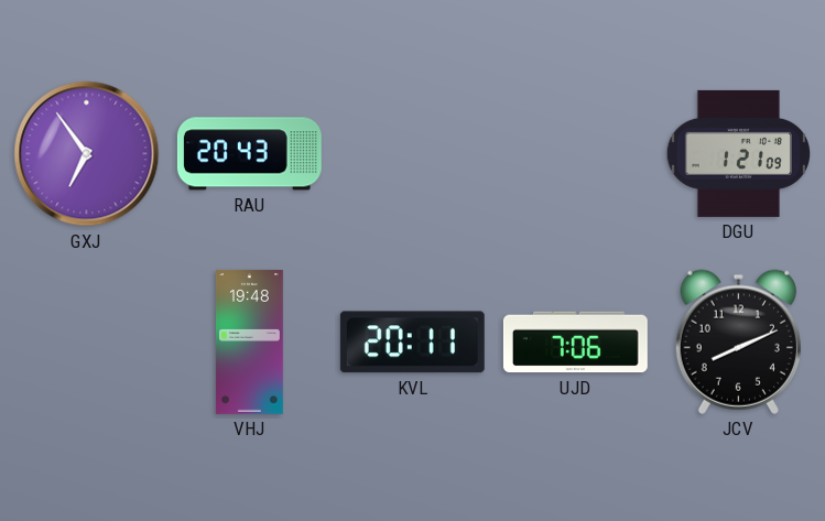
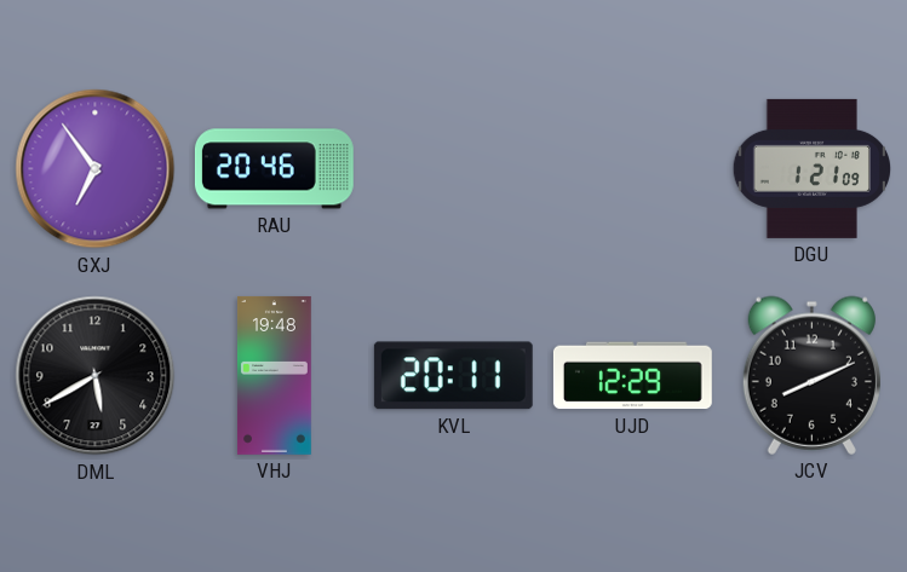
RAU: 20:43 -> 20:46 (274, 169)
DML: none -> 5:40 (96, 376)
UJD: 7:06 -> 12:29 (632, 376)
